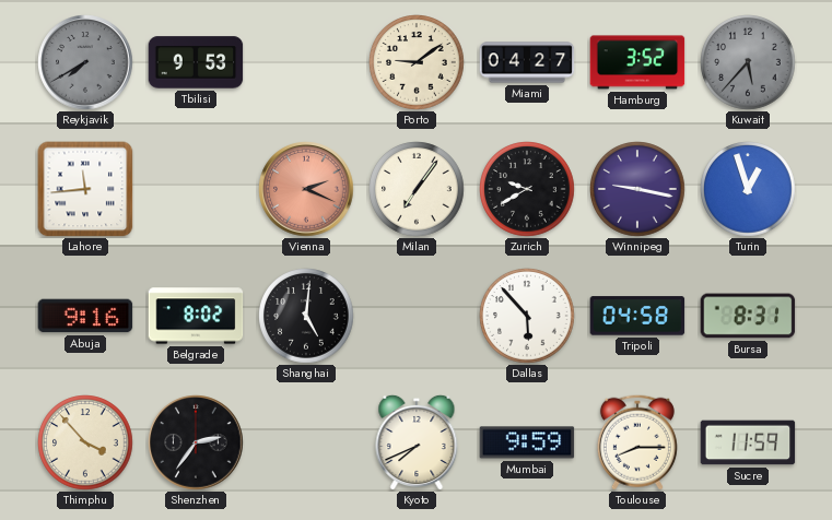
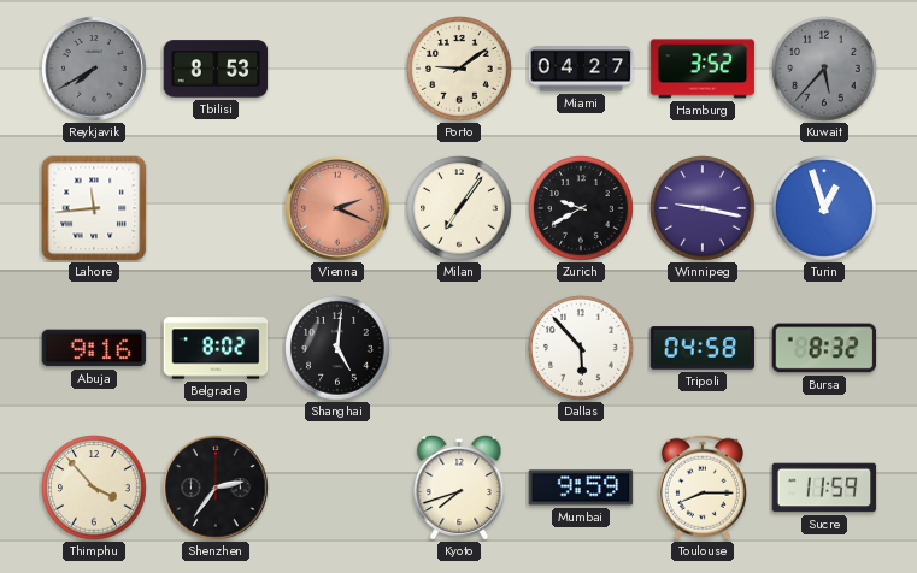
Tbilisi: 9:53 -> 8:53 (216, 69)
Bursa: 8:31 -> 8:32 (824, 348)
Kyoto: 7:41 -> 7:42 (459, 486)
